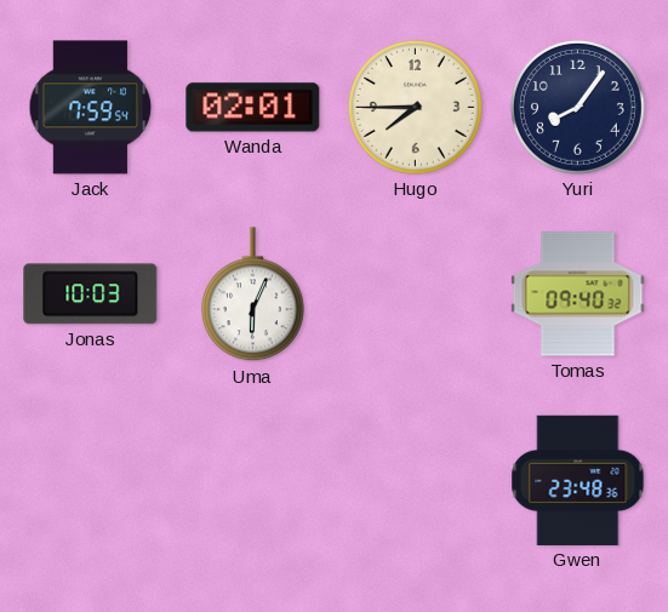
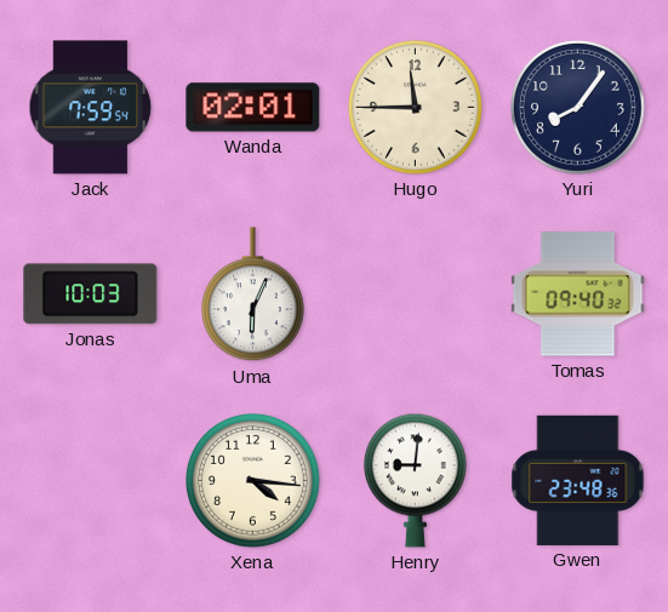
Hugo: 7:45 -> 11:45 (416, 108)
Xena: none -> 4:16 (253, 481)
Henry: none -> 9:01 (415, 480)
